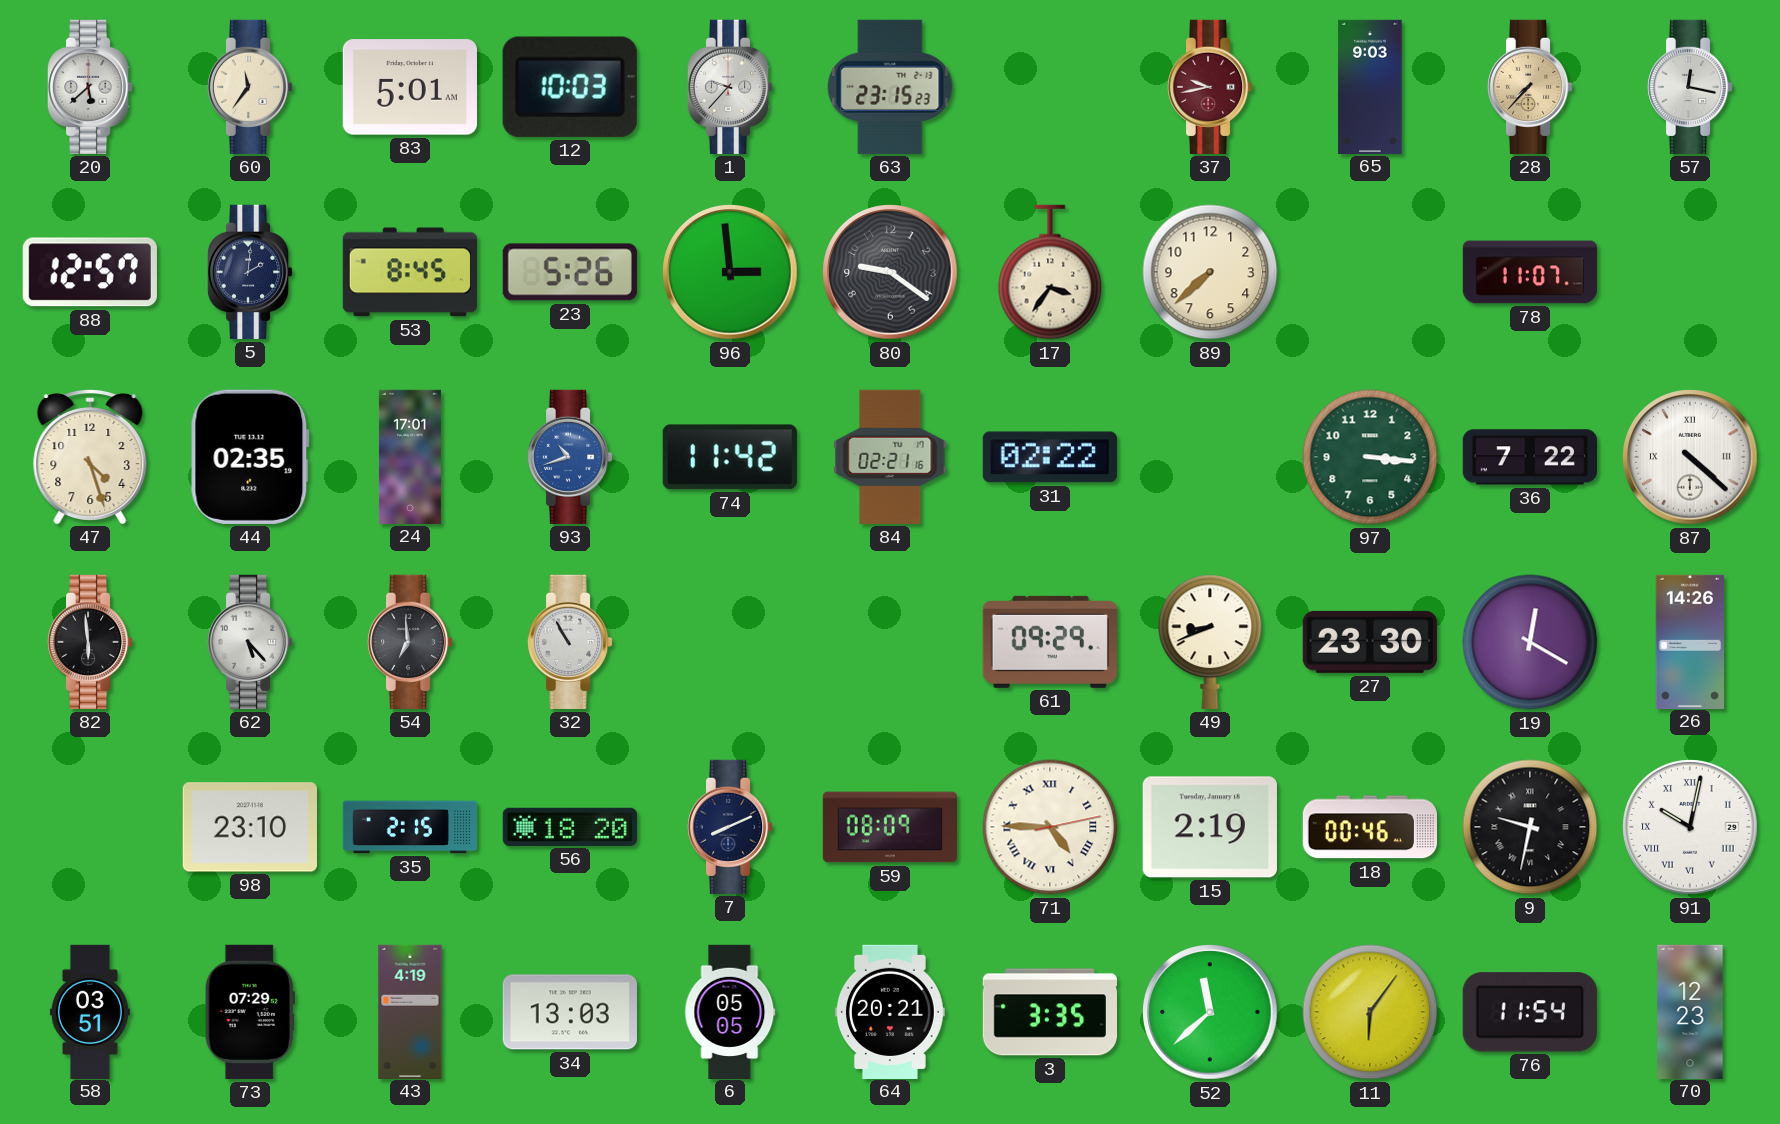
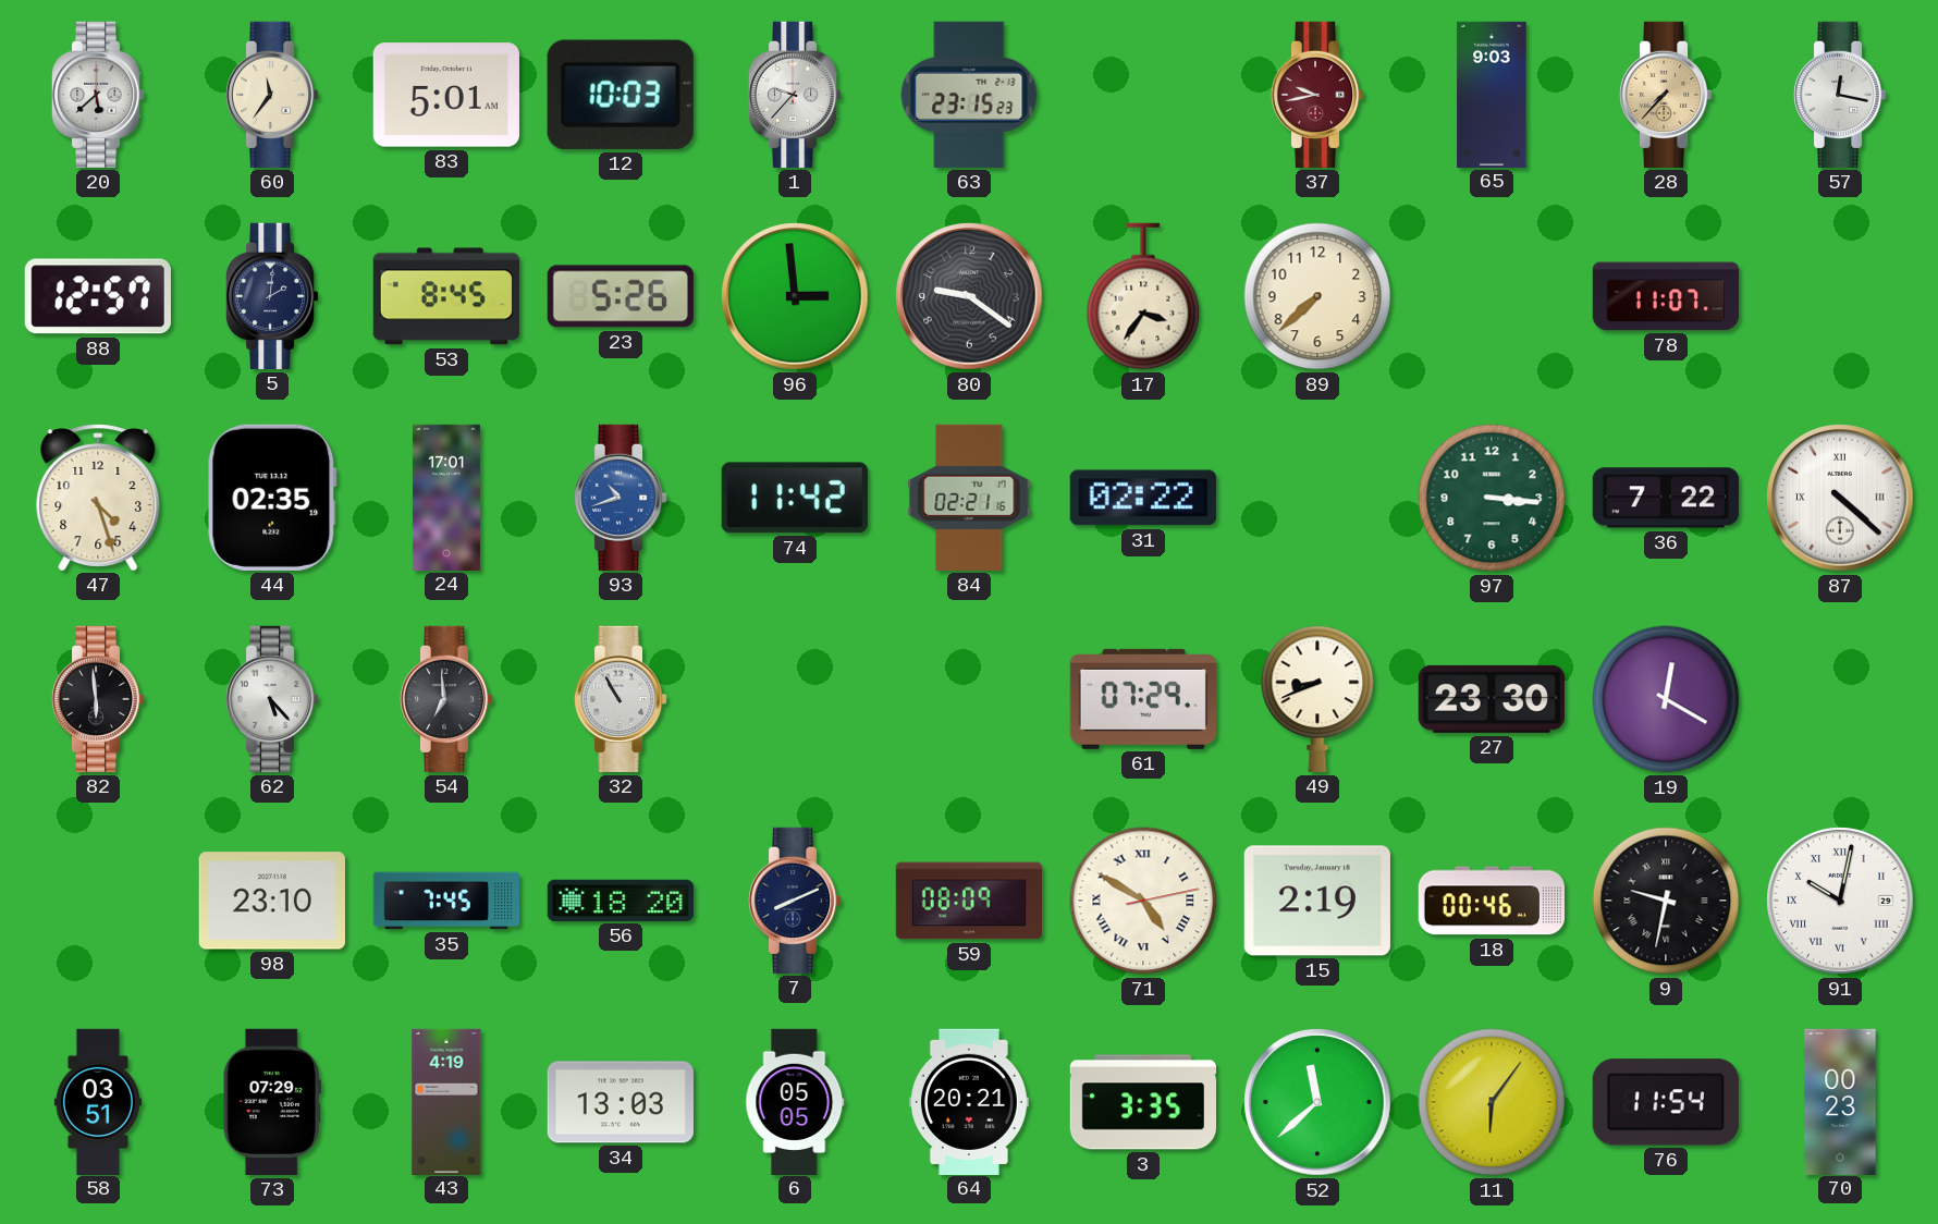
61: 09:29 -> 07:29 (1143, 699)
26: 14:26 -> none (1689, 641)
35: 2:15 -> 7:45 (445, 901)
71: 4:45 -> 4:50 (1143, 901)
70: 12:23 -> 00:23 (1840, 1101)
